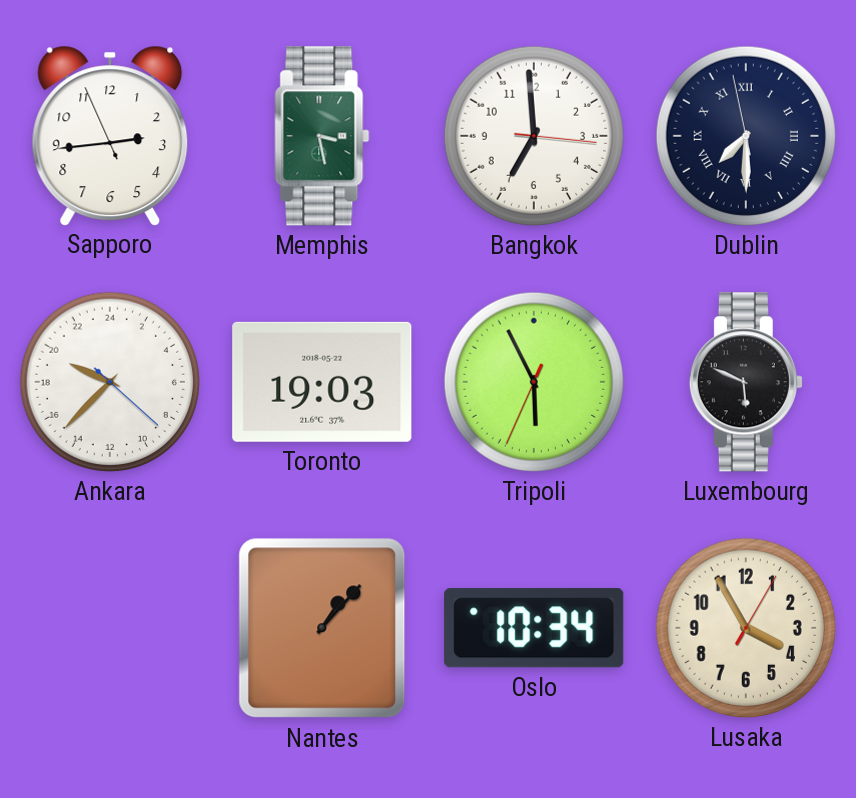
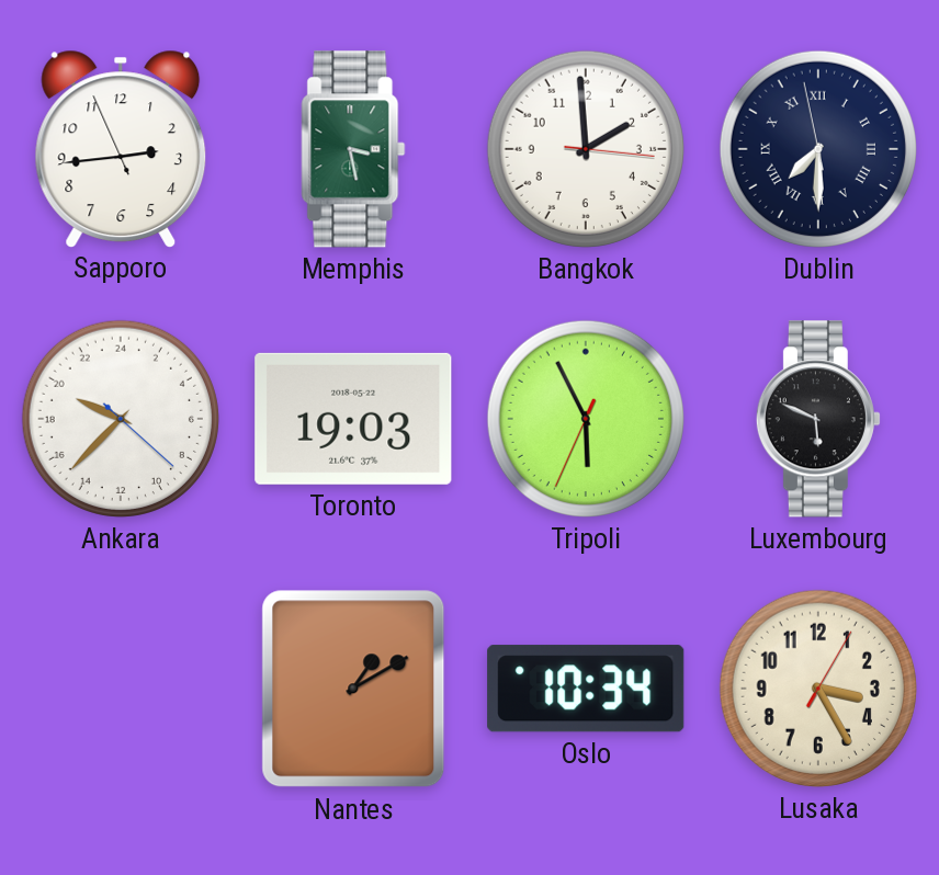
Bangkok: 6:59 -> 1:59 (586, 149)
Nantes: 1:07 -> 1:10 (353, 689)
Lusaka: 3:55 -> 3:25 (818, 689)
